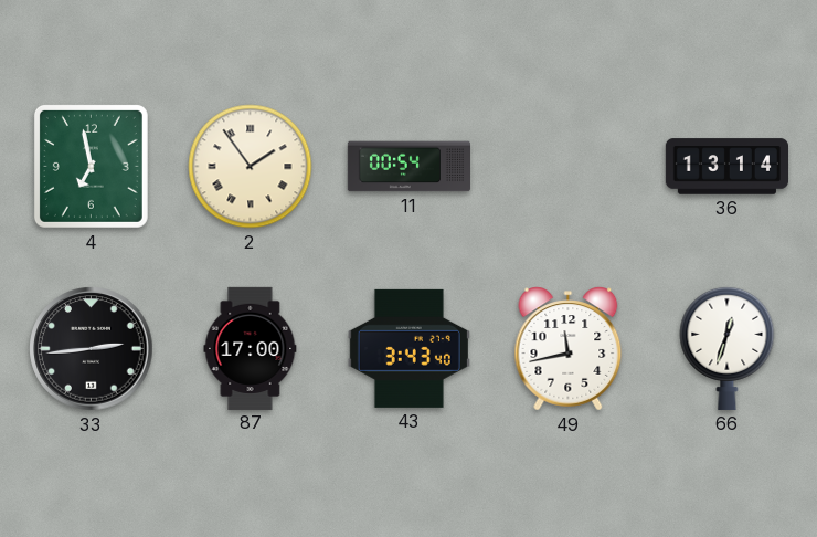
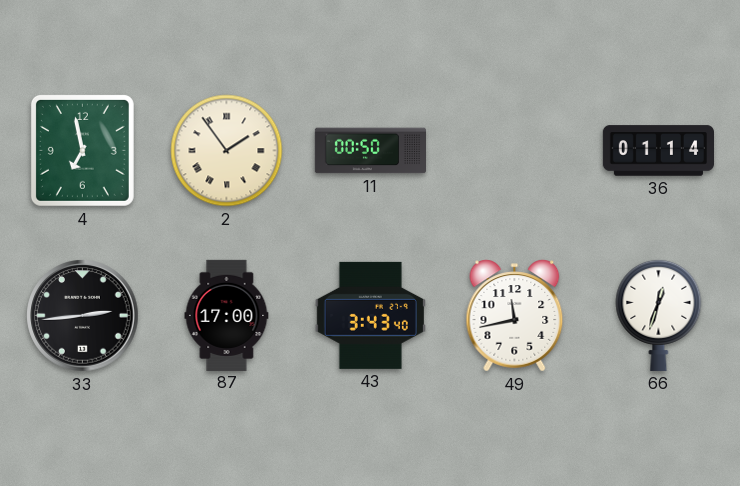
11: 00:54 -> 00:50 (370, 151)
36: 13:14 -> 01:14 (658, 151)
